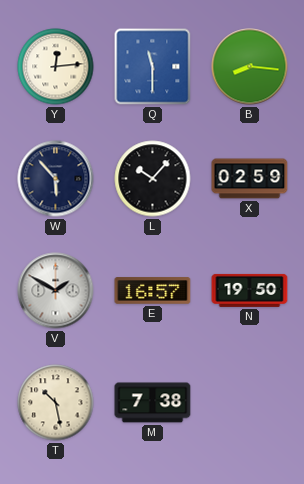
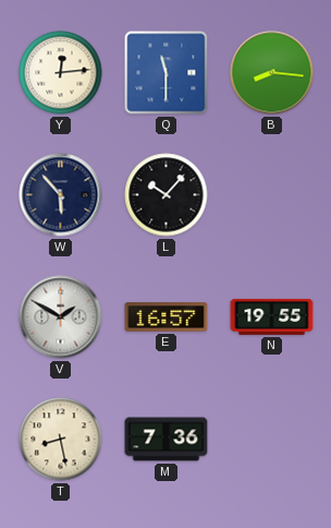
X: 02:59 -> none (250, 179)
N: 19:50 -> 19:55 (272, 316)
T: 10:28 -> 8:28 (61, 440)
M: 7:38 -> 7:36 (167, 440)
